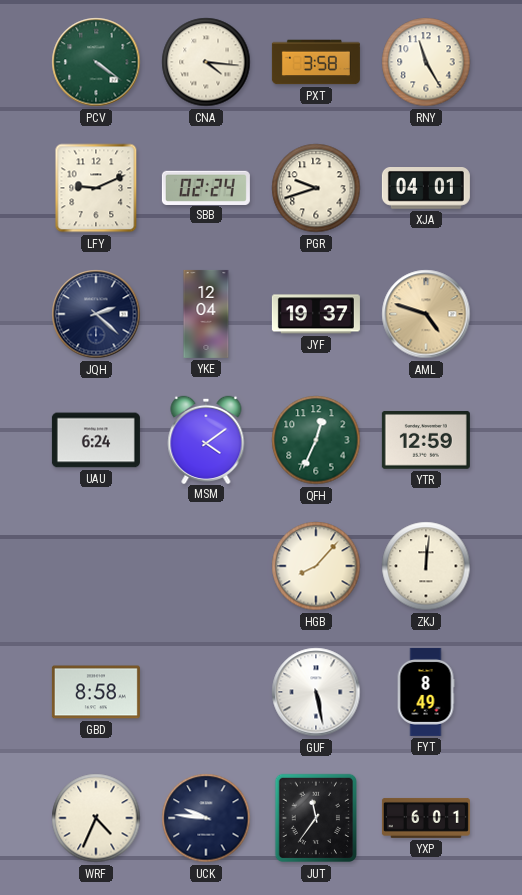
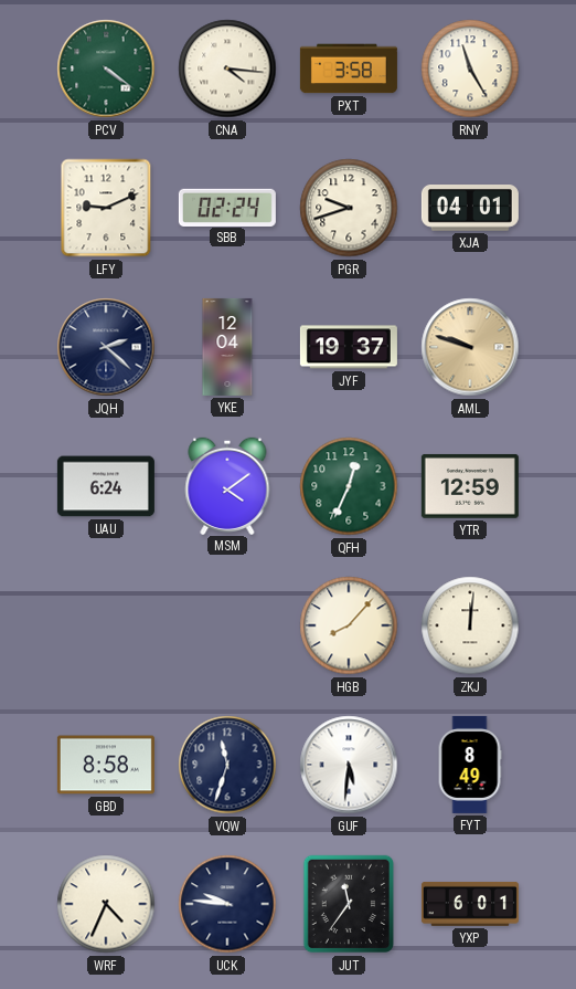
AML: 4:48 -> 9:48 (470, 347)
VQW: none -> 11:33 (227, 765)
GUF: 5:28 -> 5:31 (349, 765)
